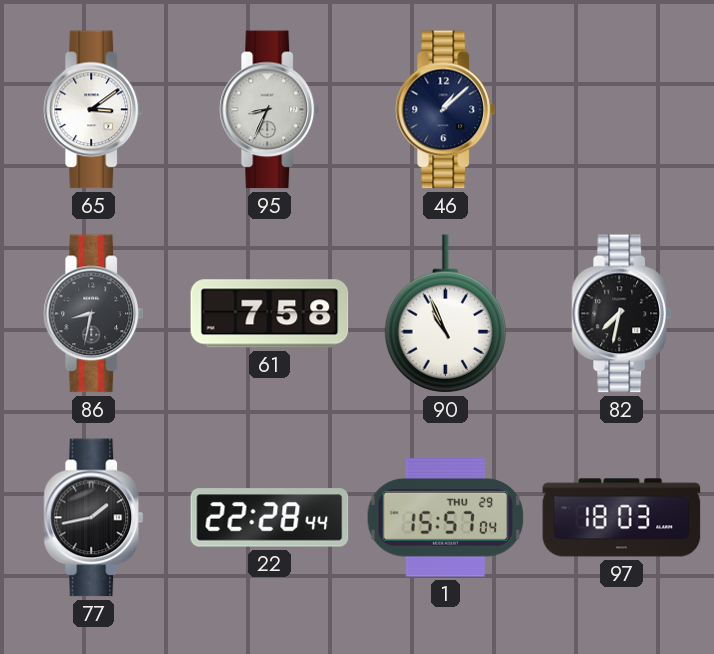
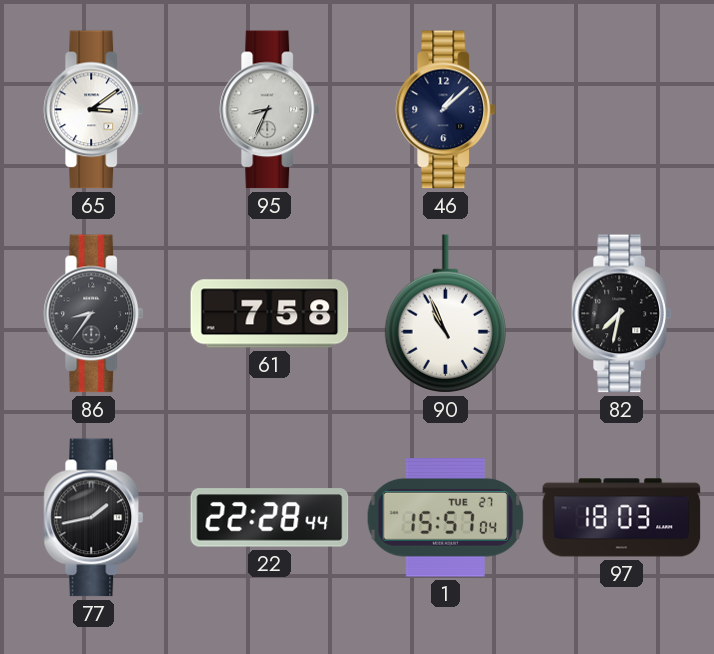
86: 8:32 -> 8:36 (94, 314)
1 date: THU 29 -> TUE 27 (446, 518)
